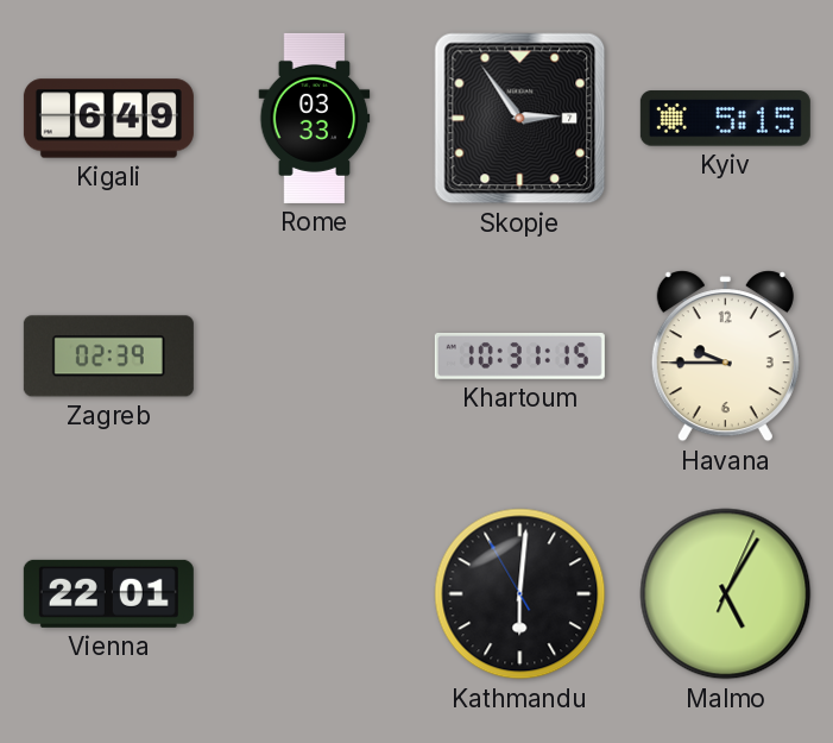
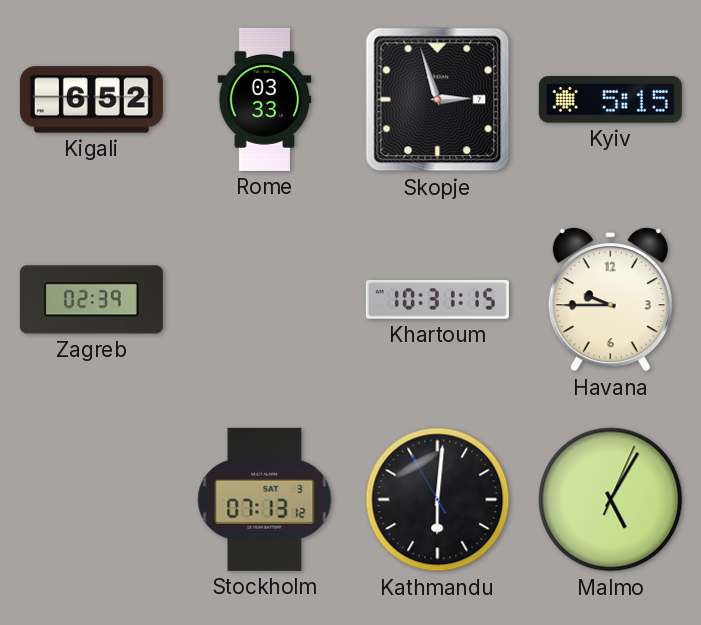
Kigali: 6:49 -> 6:52 (91, 100)
Skopje: 2:54 -> 2:57 (438, 100)
Vienna: 22:01 -> none (108, 593)
Stockholm: none -> 07:13 (265, 499)
